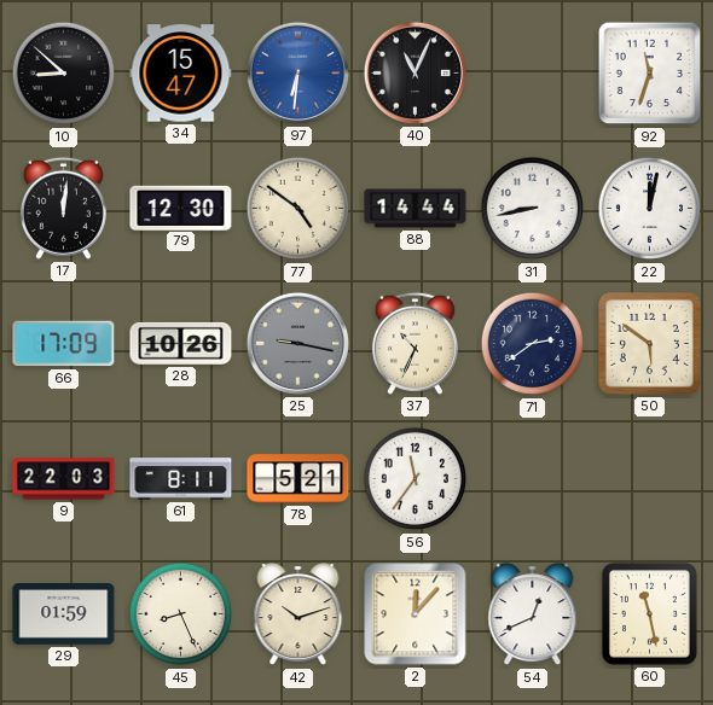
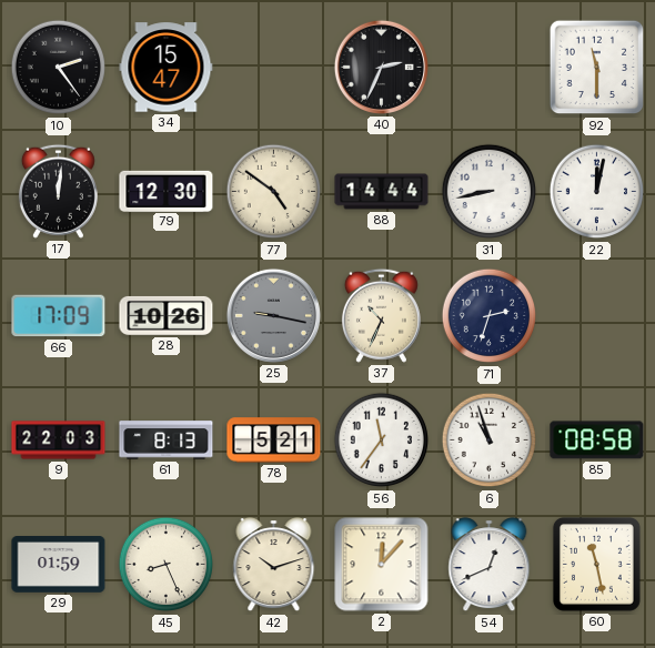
10: 8:52 -> 2:24 (59, 68)
97: 6:31 -> none (297, 72)
40: 11:04 -> 2:34 (381, 67)
92: 11:33 -> 11:30 (597, 68)
71: 2:39 -> 2:33 (490, 316)
50: 5:51 -> none (649, 343)
61: 8:11 -> 8:13 (167, 441)
6: none -> 10:57 (490, 441)
85: none -> 08:58 (597, 441)
